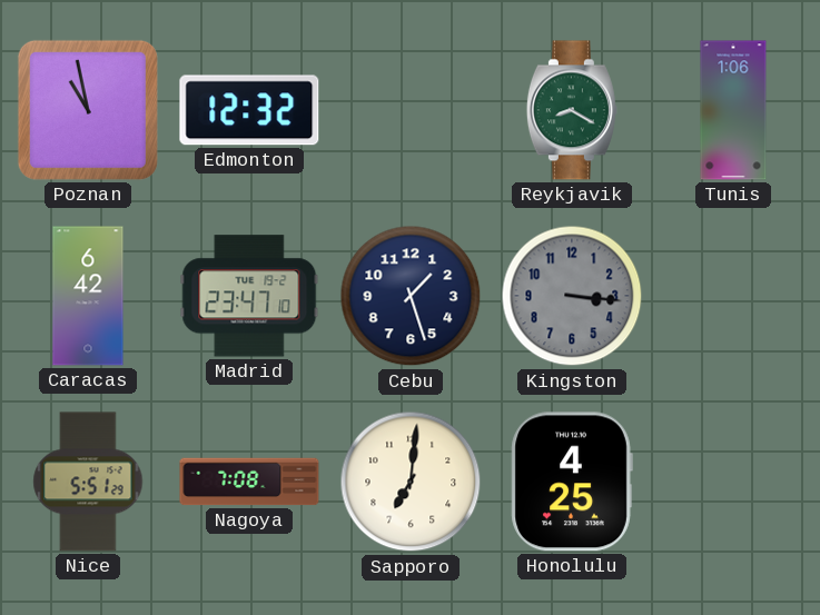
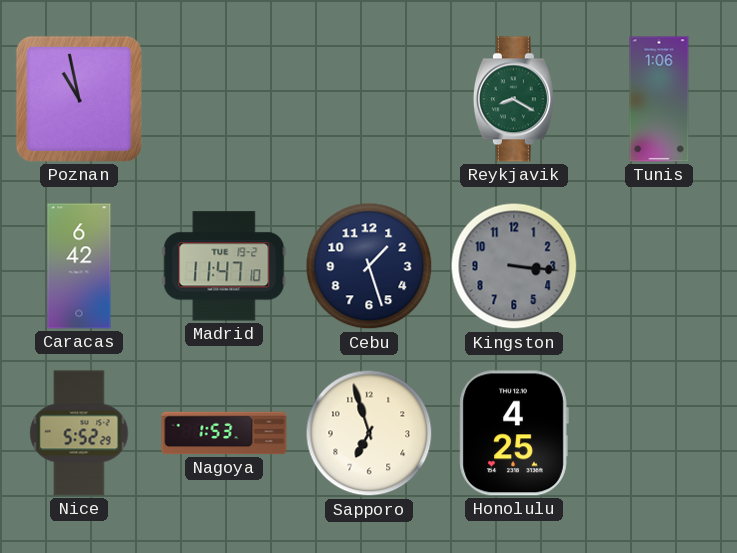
Edmonton: 12:32 -> none (249, 110)
Madrid: 23:47 -> 11:47 (224, 266)
Nice: 5:51 -> 5:52 (79, 433)
Nagoya: 7:08 -> 1:53 (224, 433)
Sapporo: 7:01 -> 6:57 (369, 433)
